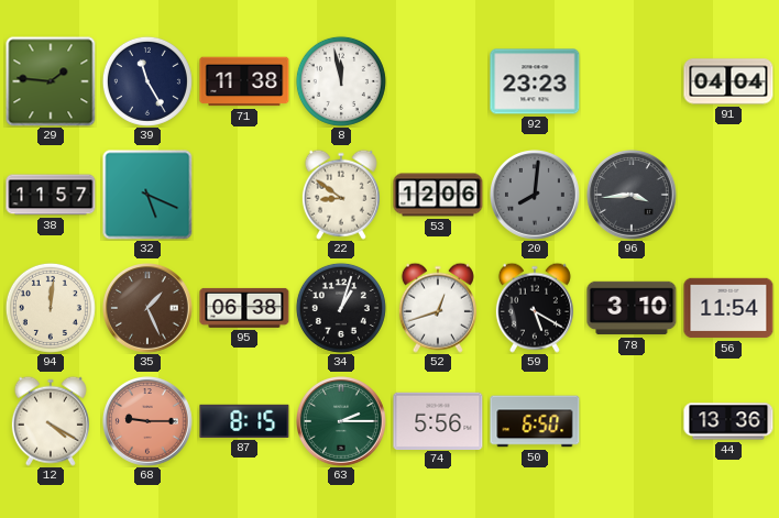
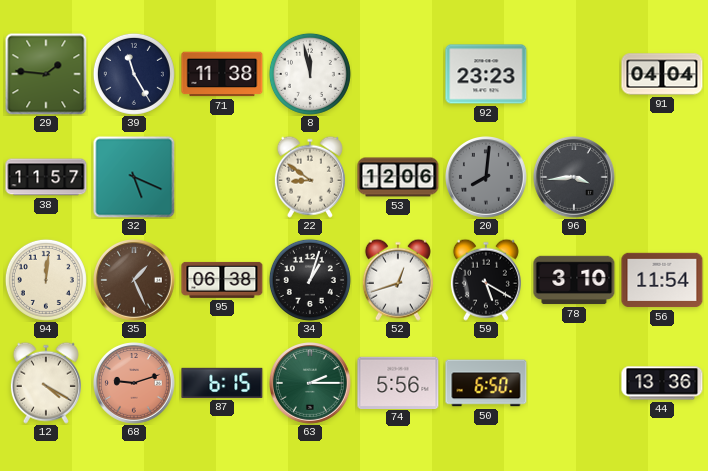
68: 9:15 -> 9:12 (135, 384)
87: 8:15 -> 6:15 (222, 383)
